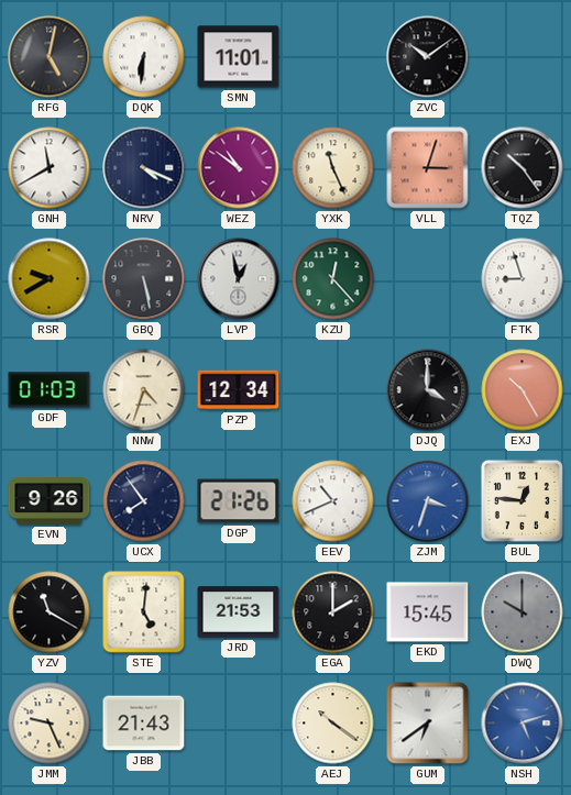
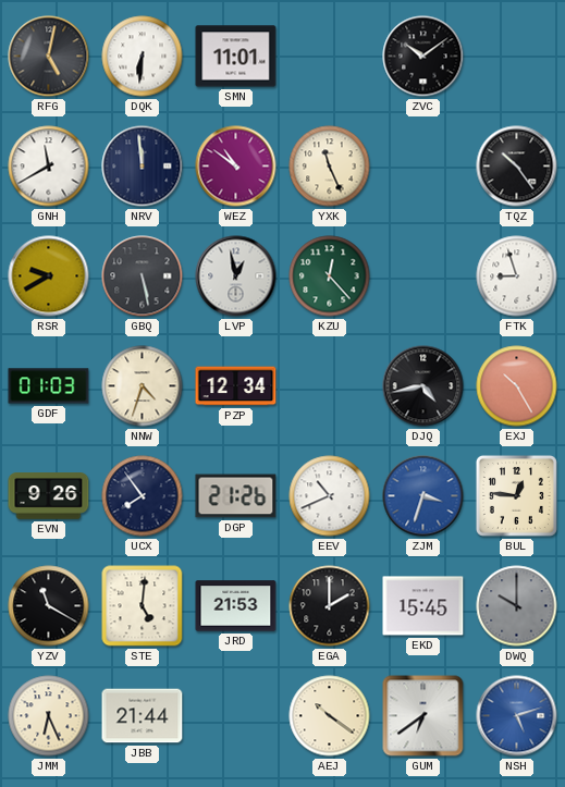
NRV: 4:19 -> 11:59 (143, 167)
VLL: 3:03 -> none (428, 168)
DJQ: 4:00 -> 4:43 (423, 386)
JMM: 9:26 -> 6:26 (49, 716)
JBB: 21:43 -> 21:44 (143, 716)
